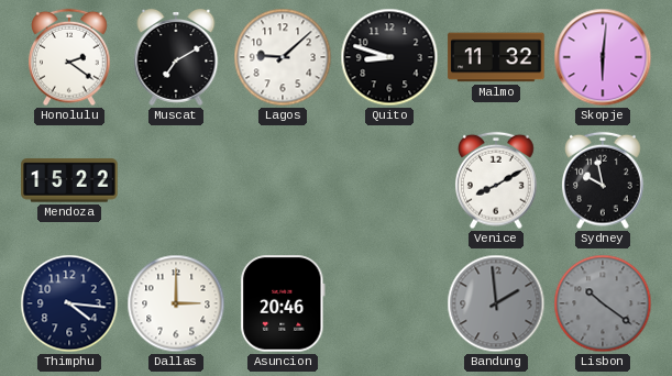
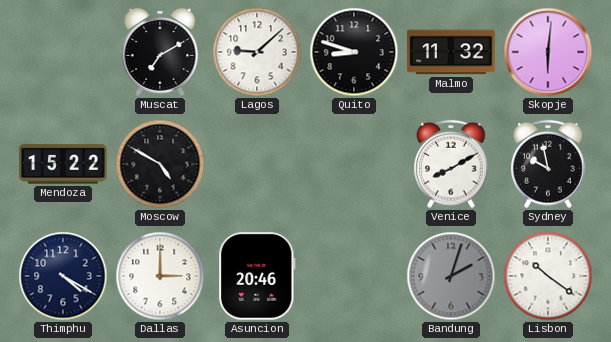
Honolulu: 2:21 -> none (69, 57)
Moscow: none -> 4:50 (160, 164)
Thimphu: 4:16 -> 4:20 (63, 276)
Bandung: 1:59 -> 2:03 (451, 276)
Lisbon dial: grey -> white (548, 276)
